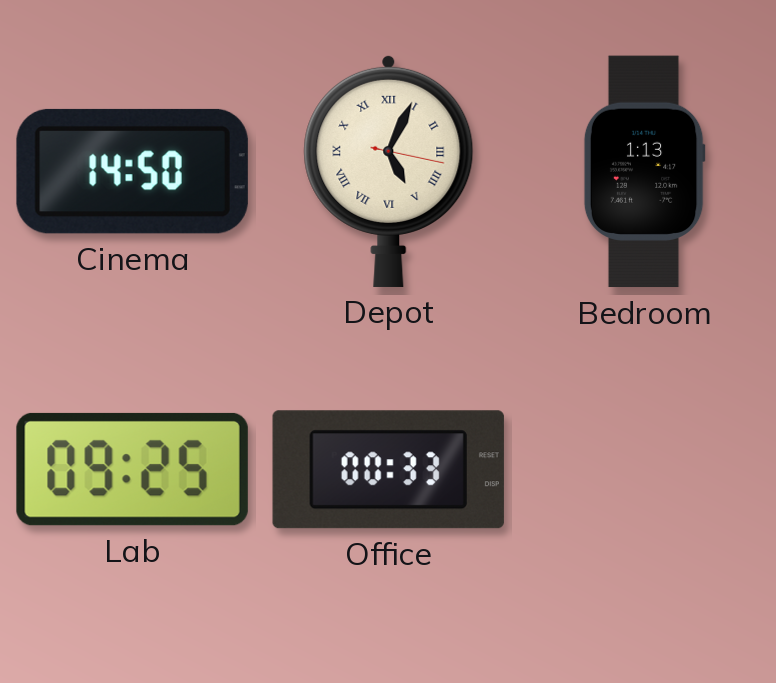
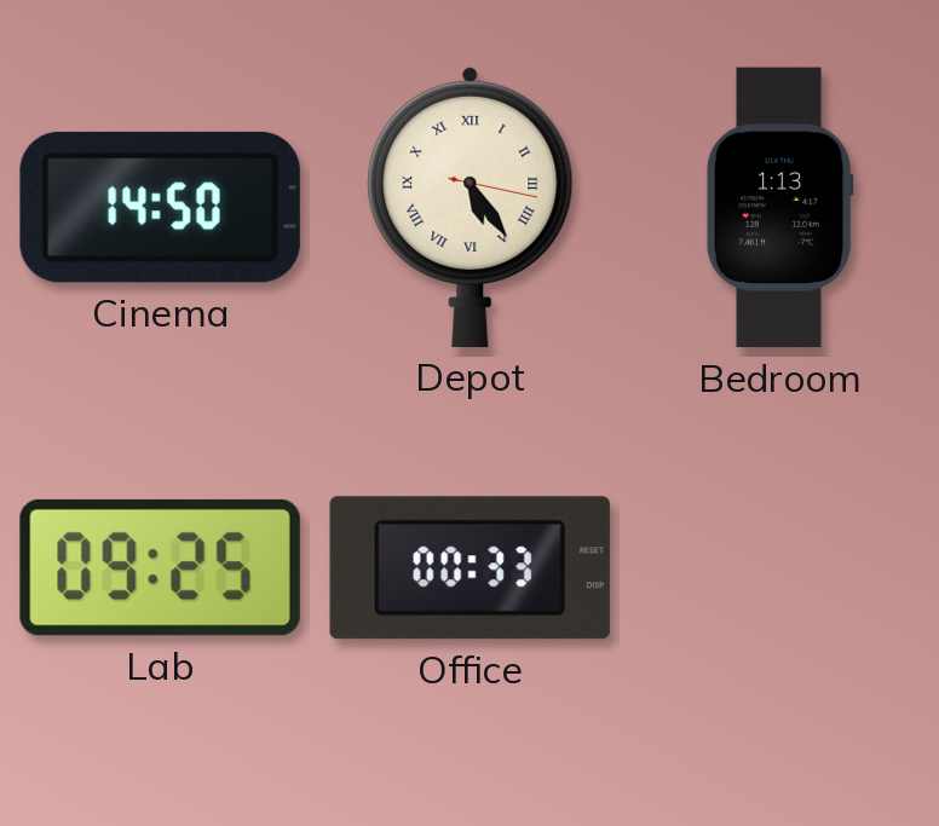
Depot: 5:04 -> 5:24 (471, 207)
